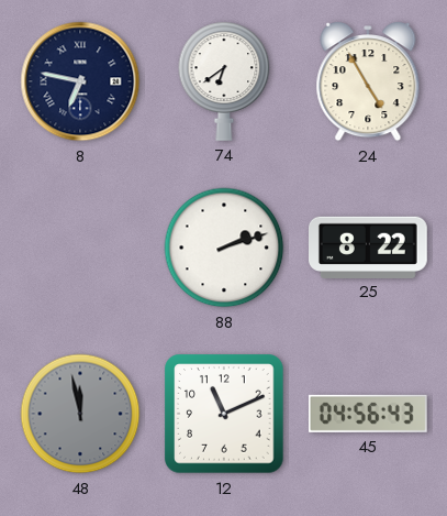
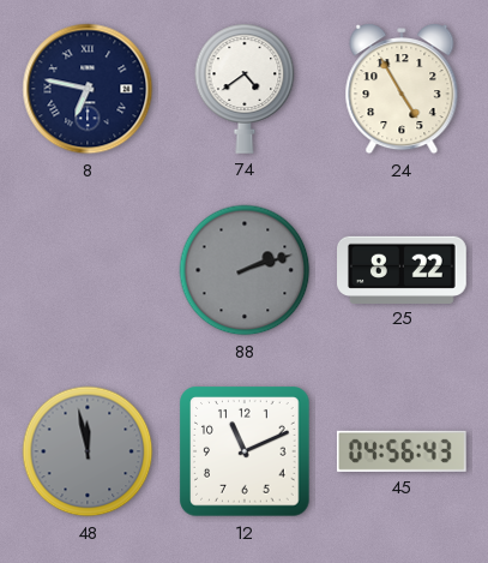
74: 6:39 -> 4:39 (245, 89)
88 dial: white -> grey (245, 270)
